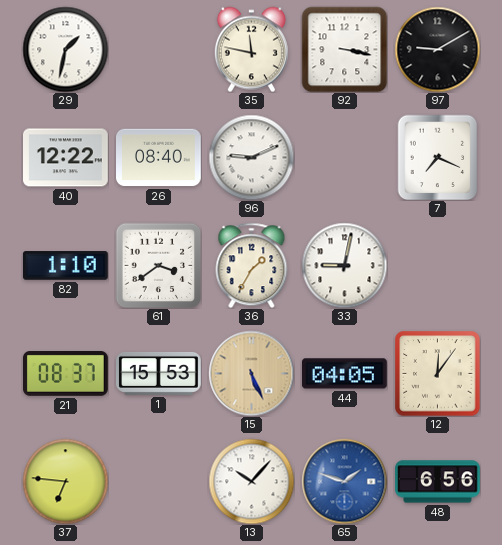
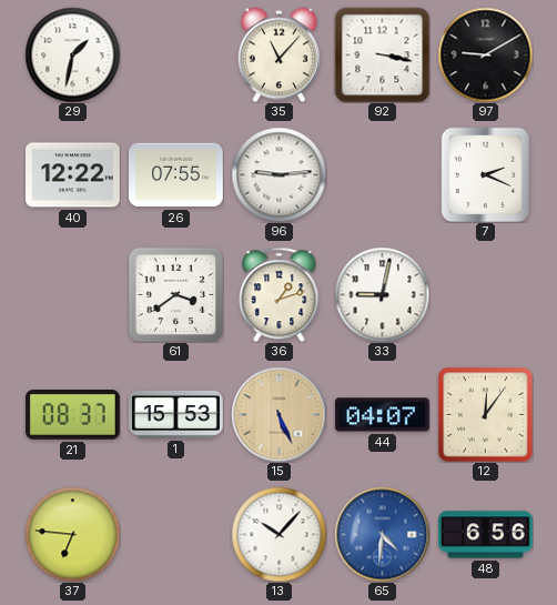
35: 11:47 -> 11:07 (278, 54)
26: 08:40 -> 07:55 (176, 175)
96: 9:11 -> 9:14 (278, 174)
7: 7:19 -> 2:19 (486, 174)
82: 1:10 -> none (65, 266)
36: 1:35 -> 1:12 (280, 294)
44: 04:05 -> 04:07 (382, 415)
65: 1:48 -> 4:31 (382, 534)
